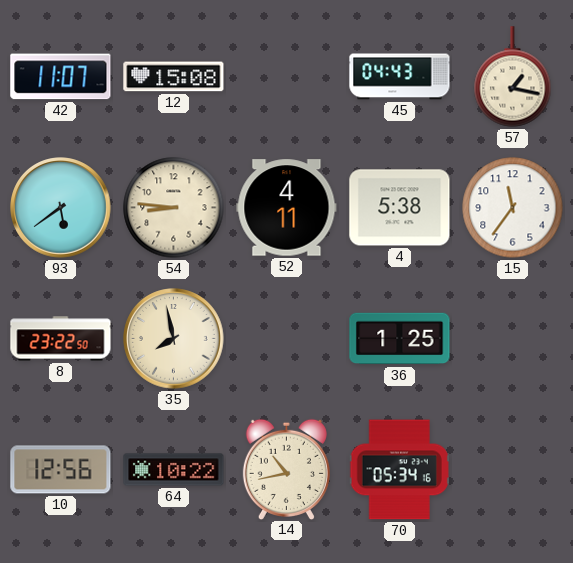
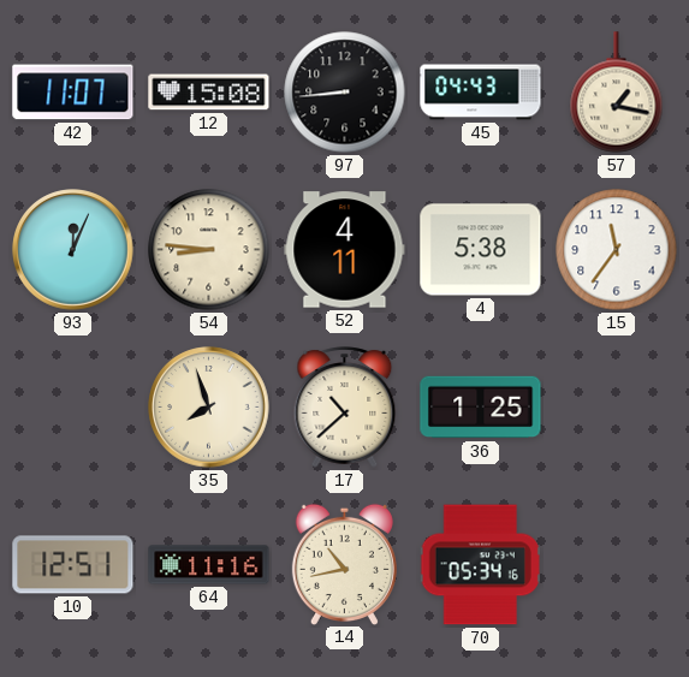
97: none -> 8:44 (345, 93)
93: 5:39 -> 12:04 (73, 250)
8: 23:22 -> none (61, 339)
35: 7:58 -> 7:57 (209, 408)
17: none -> 10:38 (345, 408)
10: 12:56 -> 12:51 (73, 565)
64: 10:22 -> 11:16 (209, 565)
